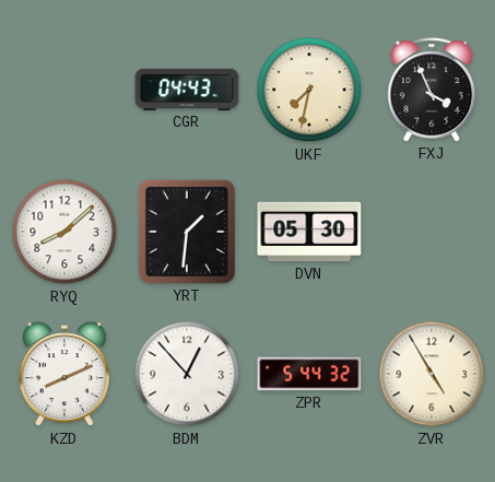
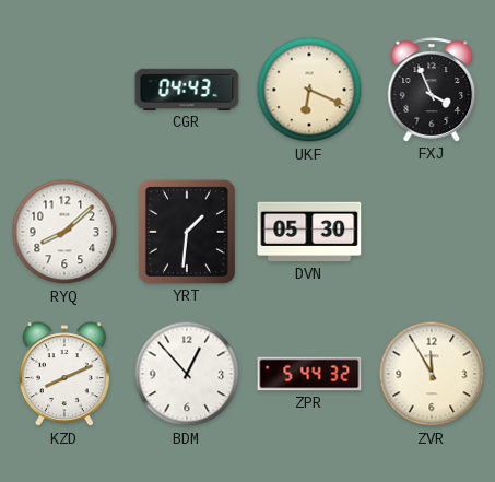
UKF: 7:32 -> 6:19 (309, 90)
ZVR: 4:55 -> 11:55 (432, 374)
